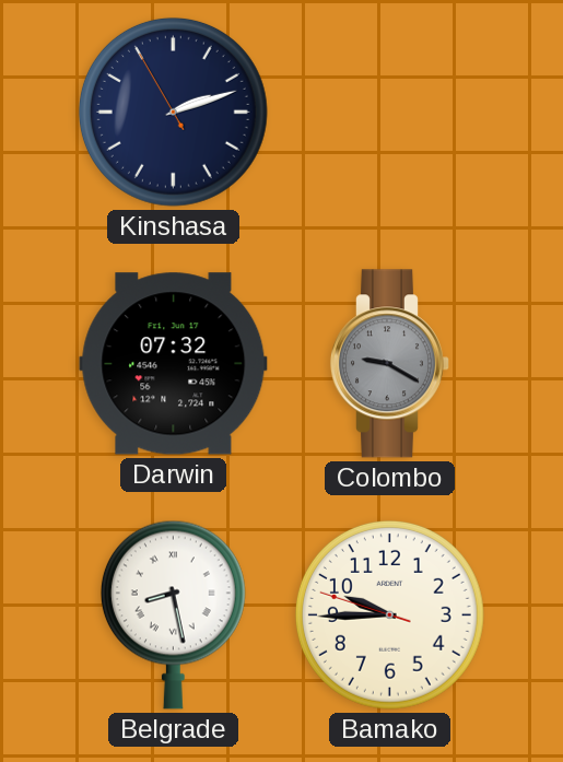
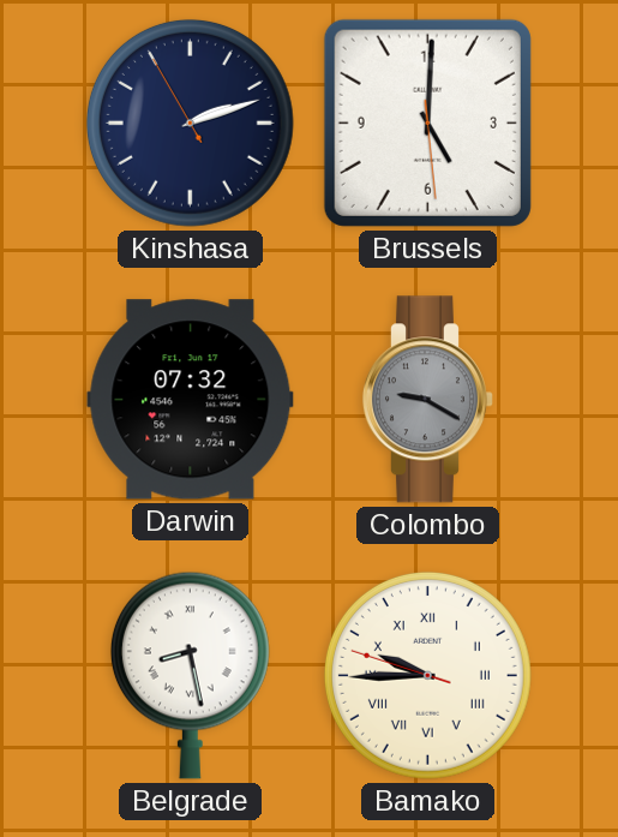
Brussels: none -> 5:00 (427, 122)
Bamako numerals: Arabic -> Roman (427, 675)
